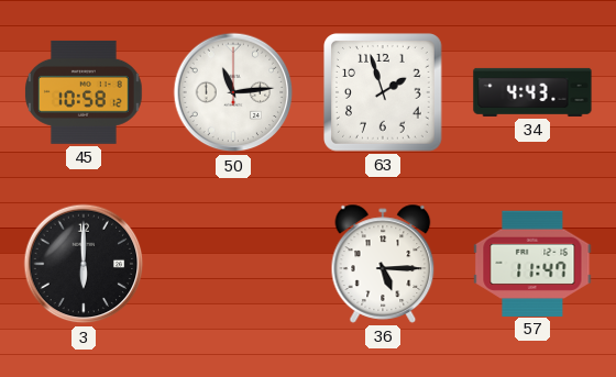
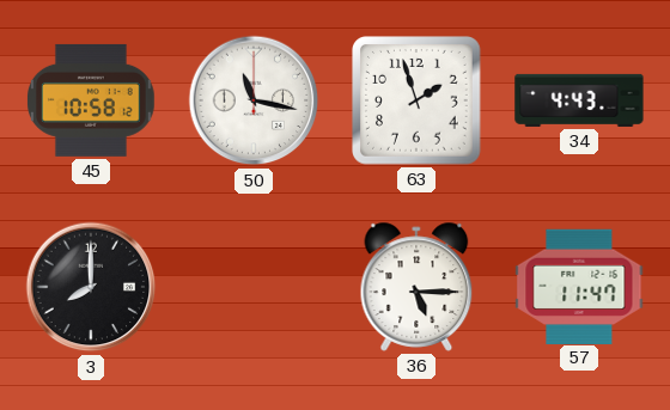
50: 11:14 -> 11:17 (254, 100)
3: 6:00 -> 8:00 (91, 287)
